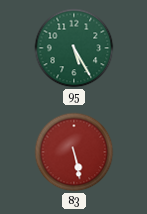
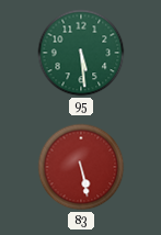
95: 5:25 -> 5:29 (81, 53)
